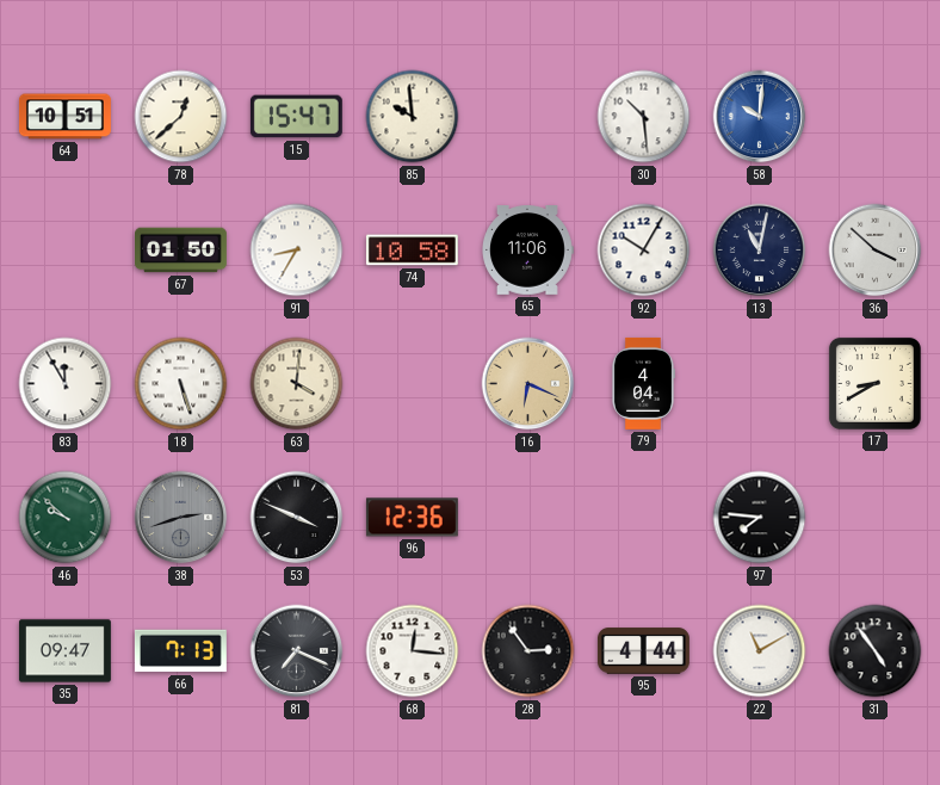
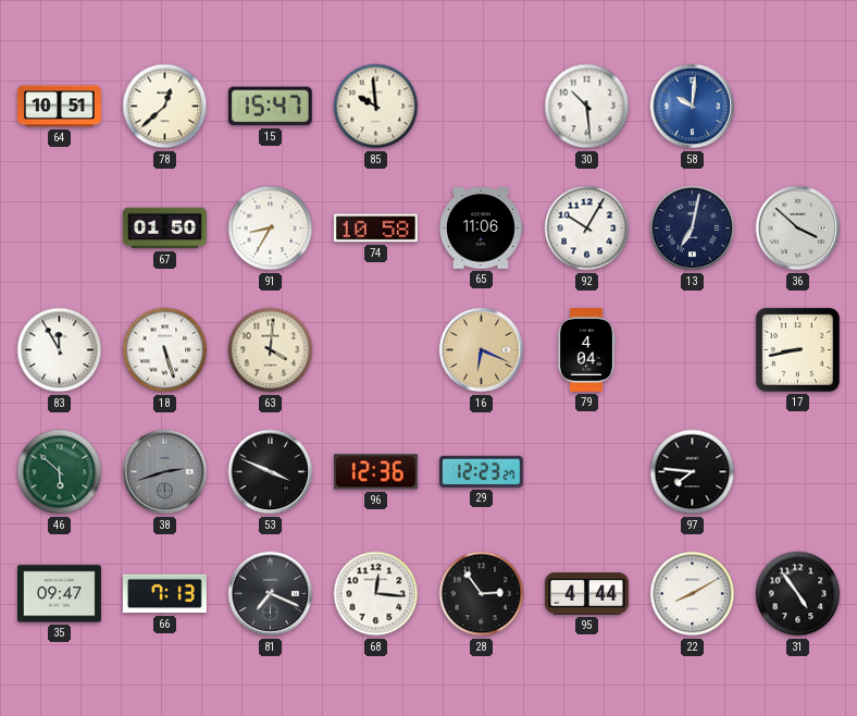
13: 11:02 -> 7:02 (693, 229)
17: 8:40 -> 8:43 (797, 349)
46: 9:52 -> 5:52 (60, 472)
29: none -> 12:23 (481, 471)
22: 11:10 -> 8:10 (693, 594)
